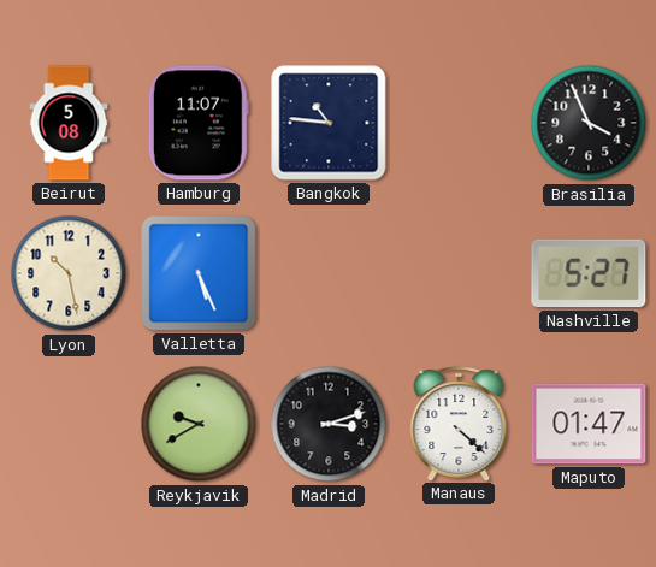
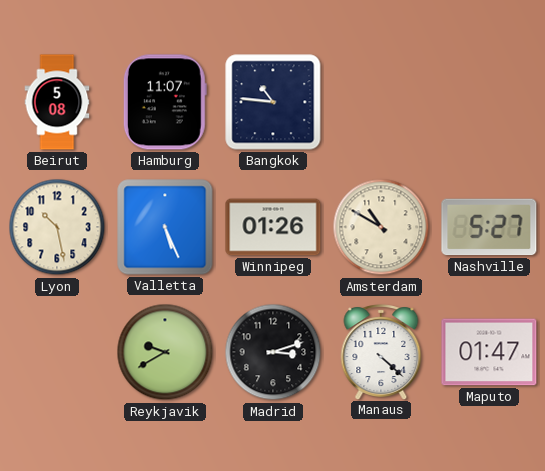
Brasilia: 3:56 -> none (589, 123)
Winnipeg: none -> 01:26 (273, 227)
Amsterdam: none -> 10:50 (381, 227)
